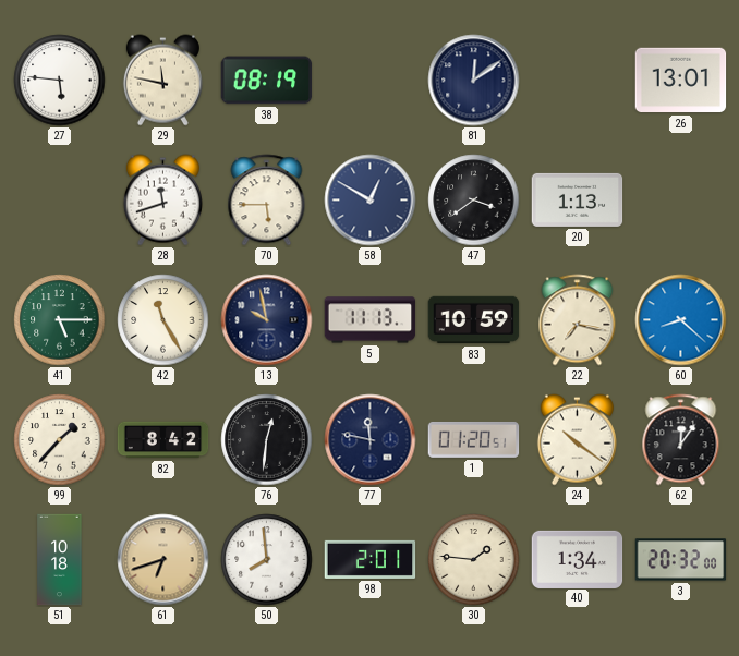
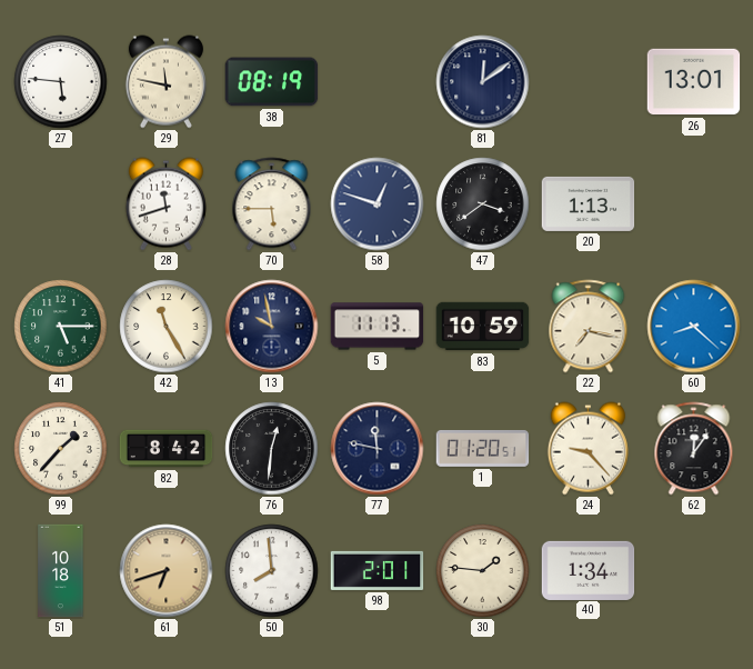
58: 12:50 -> 12:48 (378, 204)
24: 10:21 -> 9:23 (588, 449)
3: 20:32 -> none (681, 560)
